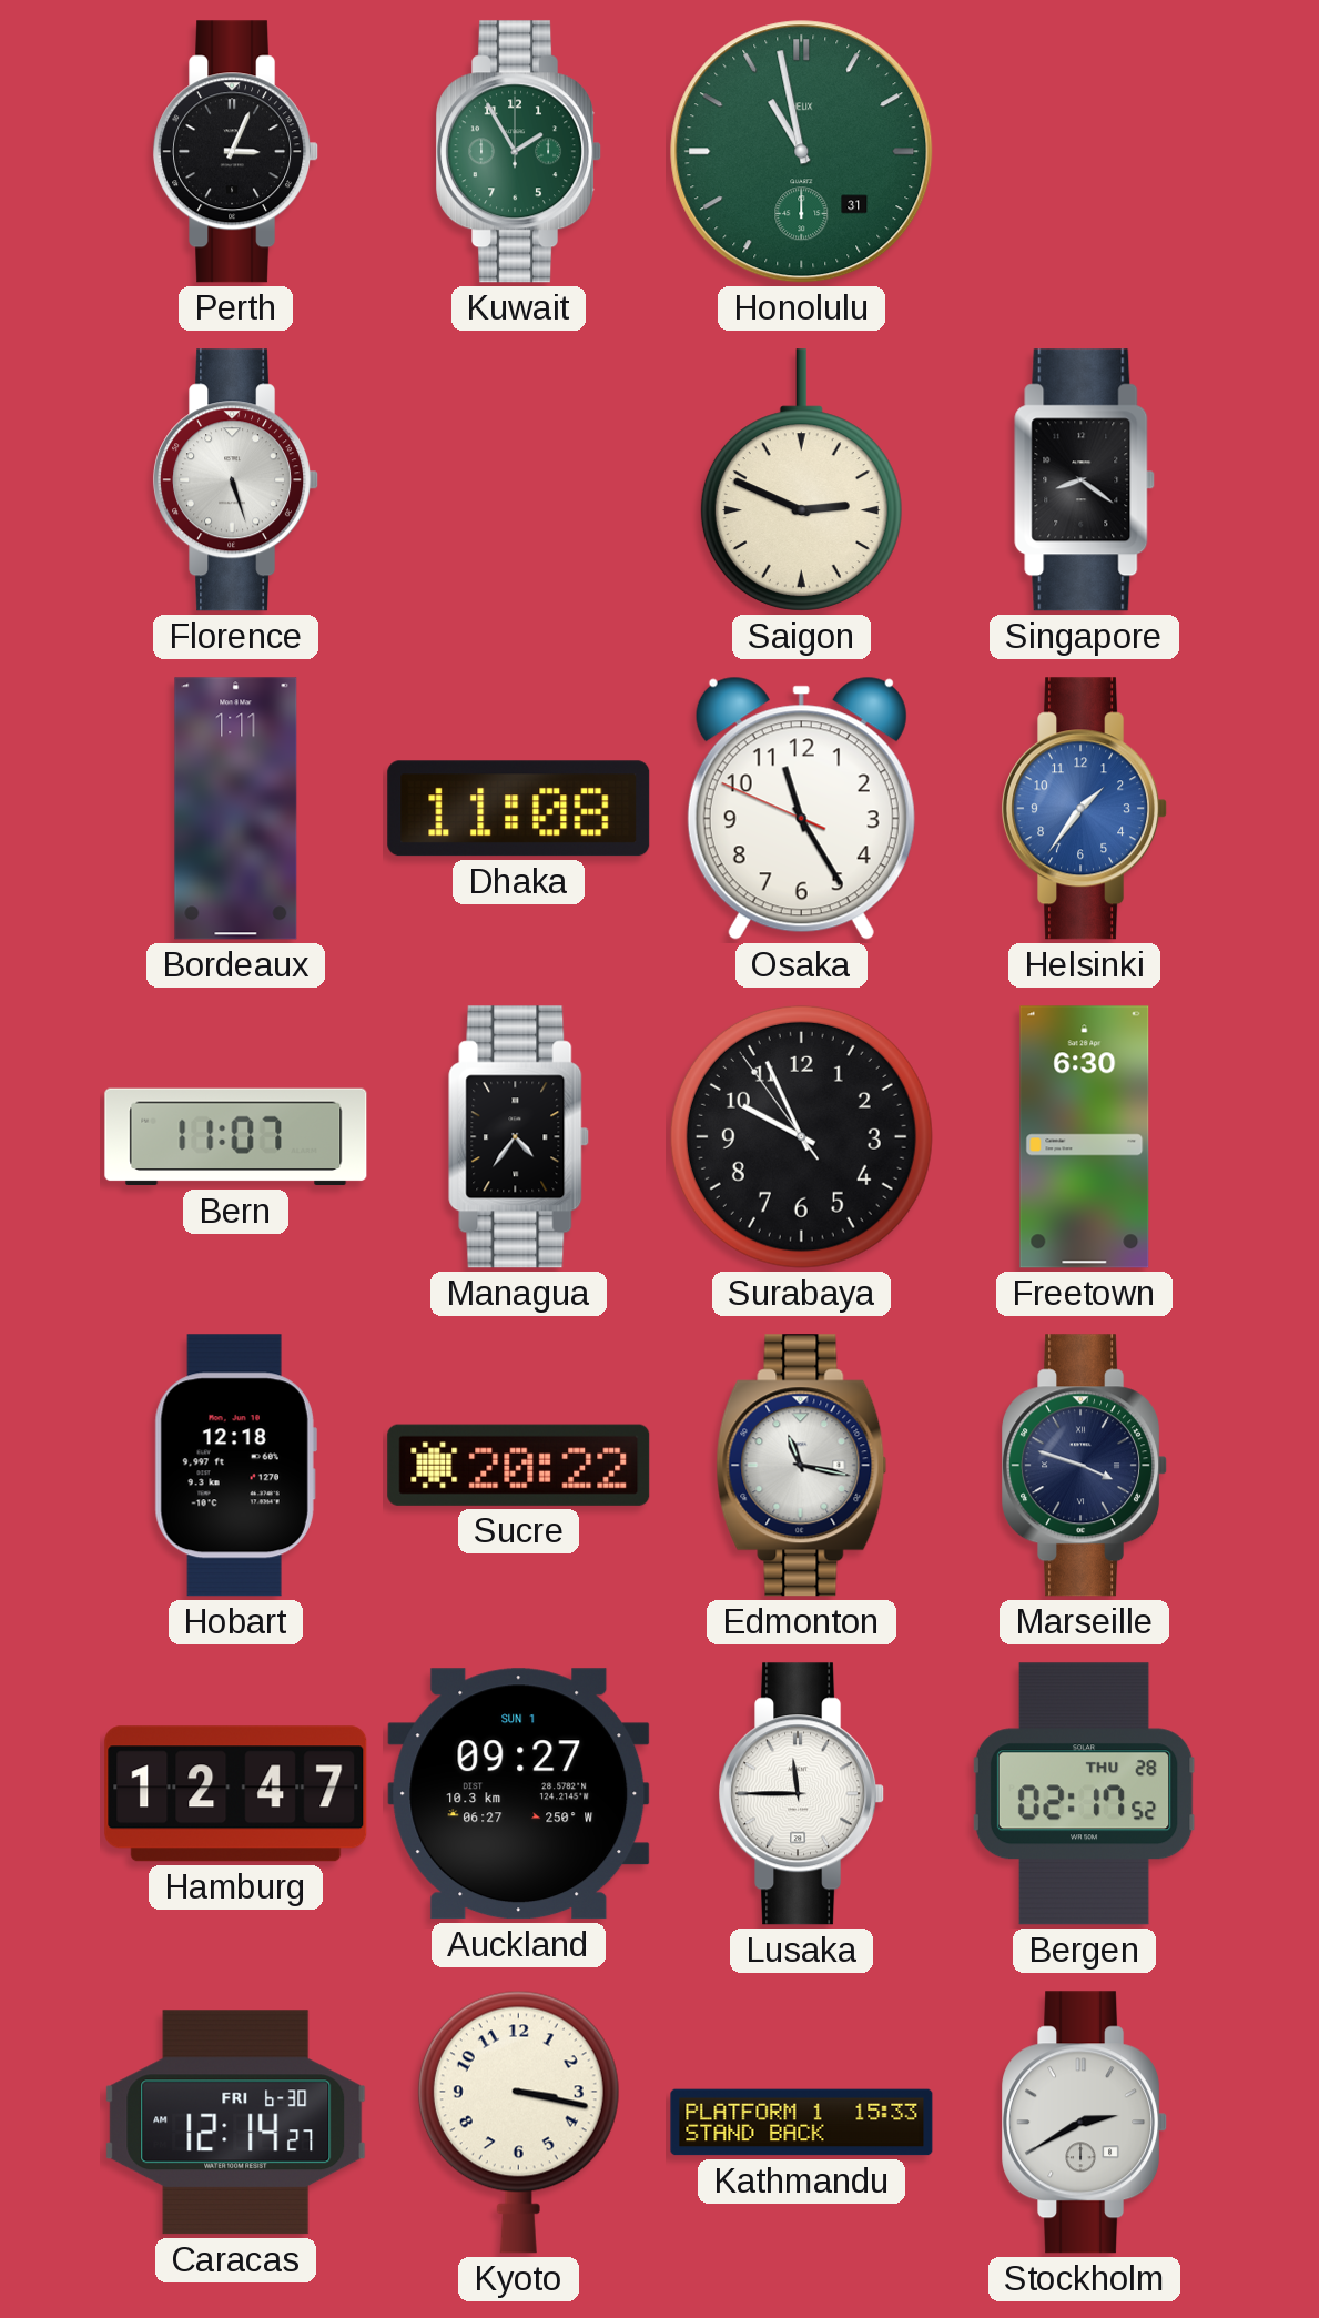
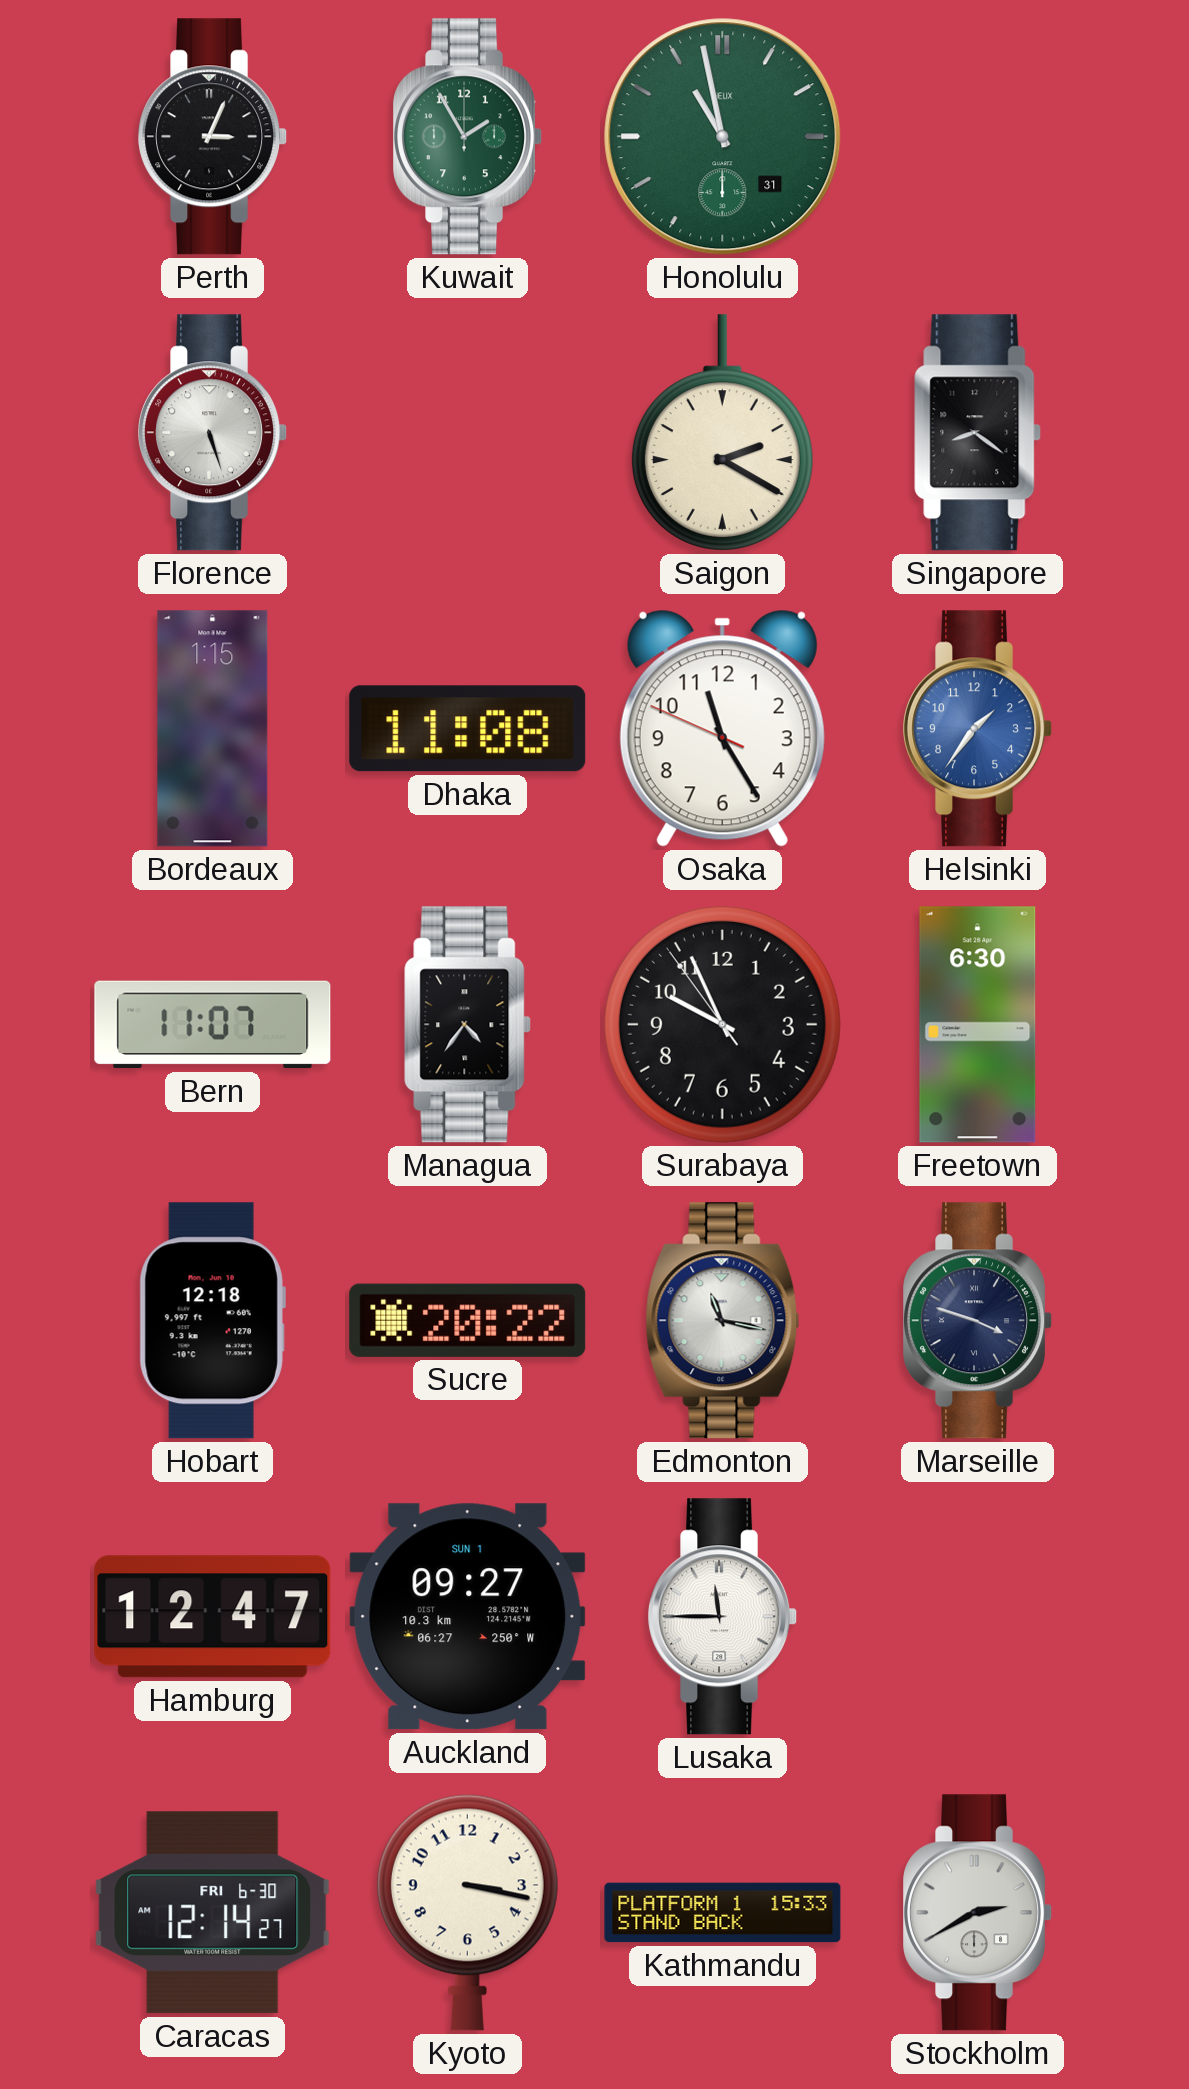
Saigon: 2:49 -> 2:20 (722, 433)
Bordeaux: 1:11 -> 1:15 (213, 729)
Bergen: 02:17 -> none (1084, 1794)
